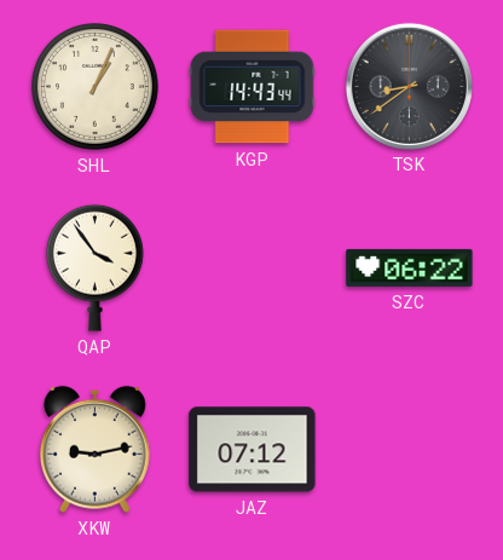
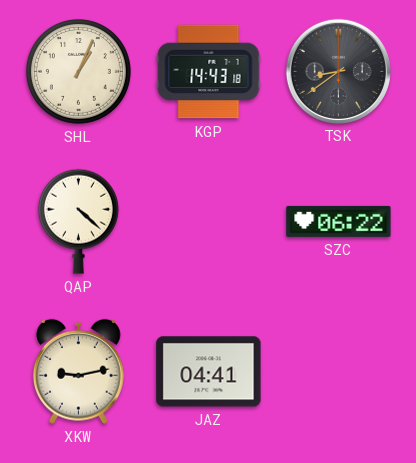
KGP: 14:43:44 -> 14:43:18 (209, 72)
QAP: 3:54 -> 4:22 (78, 221)
JAZ: 07:12 -> 04:41 (209, 372)
